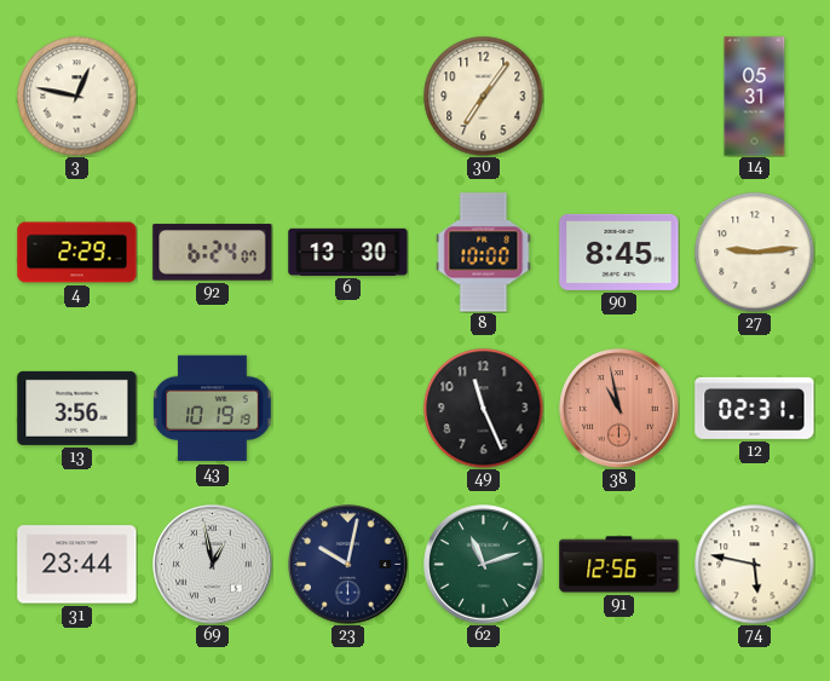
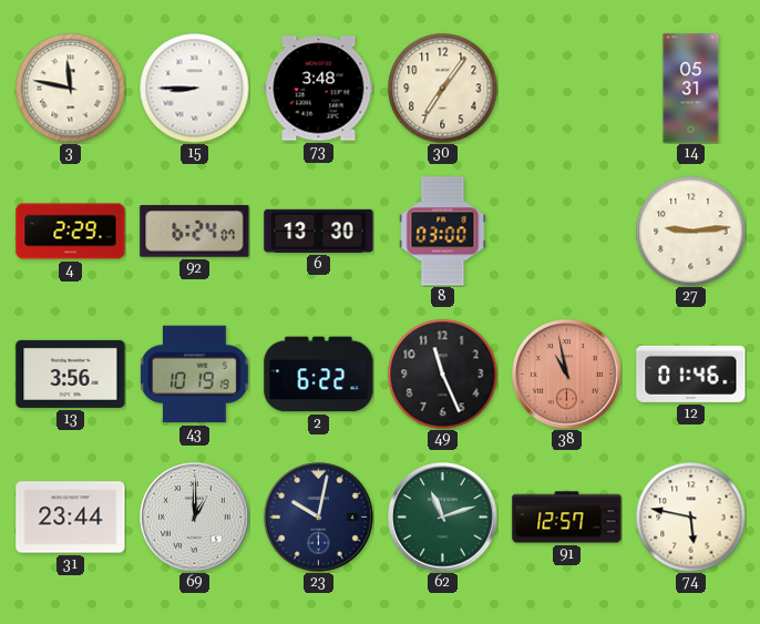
3: 12:47 -> 11:47 (71, 89)
15: none -> 8:45 (195, 89)
73: none -> 3:48 (319, 89)
8: 10:00 -> 03:00 (443, 232)
90: 8:45 -> none (619, 252)
2: none -> 6:22 (319, 375)
12: 02:31 -> 01:46 (691, 374)
69: 12:58 -> 1:00 (195, 518)
91: 12:56 -> 12:57 (567, 518)
